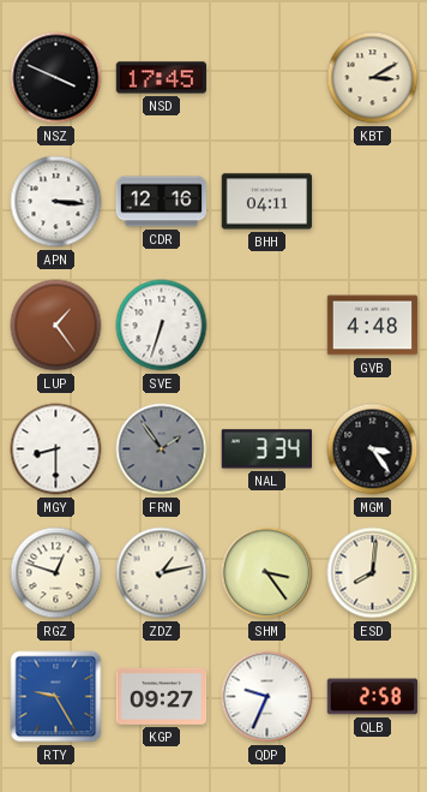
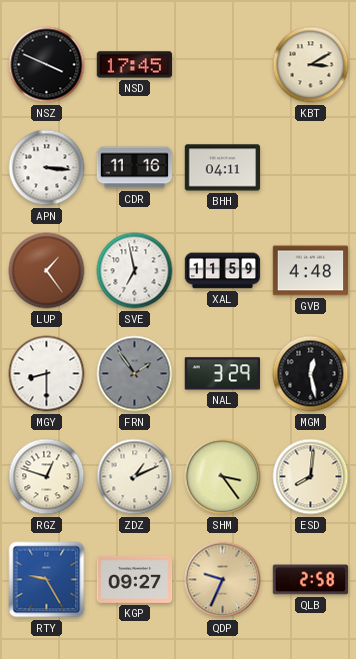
CDR: 12:16 -> 11:16 (135, 168)
SVE: 6:33 -> 6:58 (135, 271)
XAL: none -> 11:59 (223, 271)
NAL: 3:34 -> 3:29 (222, 374)
MGM: 3:24 -> 12:28 (311, 374)
ZDZ: 1:13 -> 1:11 (135, 477)
QDP dial: white -> champagne (223, 580)
